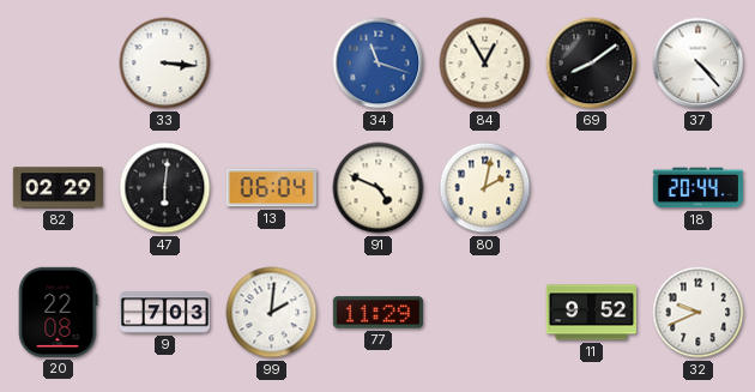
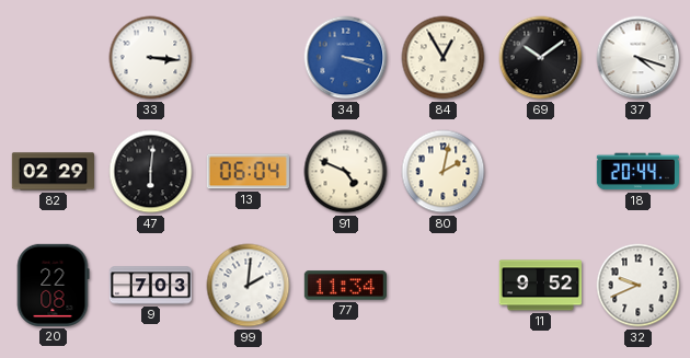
34: 11:18 -> 3:18 (346, 58)
69: 8:09 -> 10:09 (541, 58)
37: 4:23 -> 4:18 (639, 58)
77: 11:29 -> 11:34 (345, 286)
